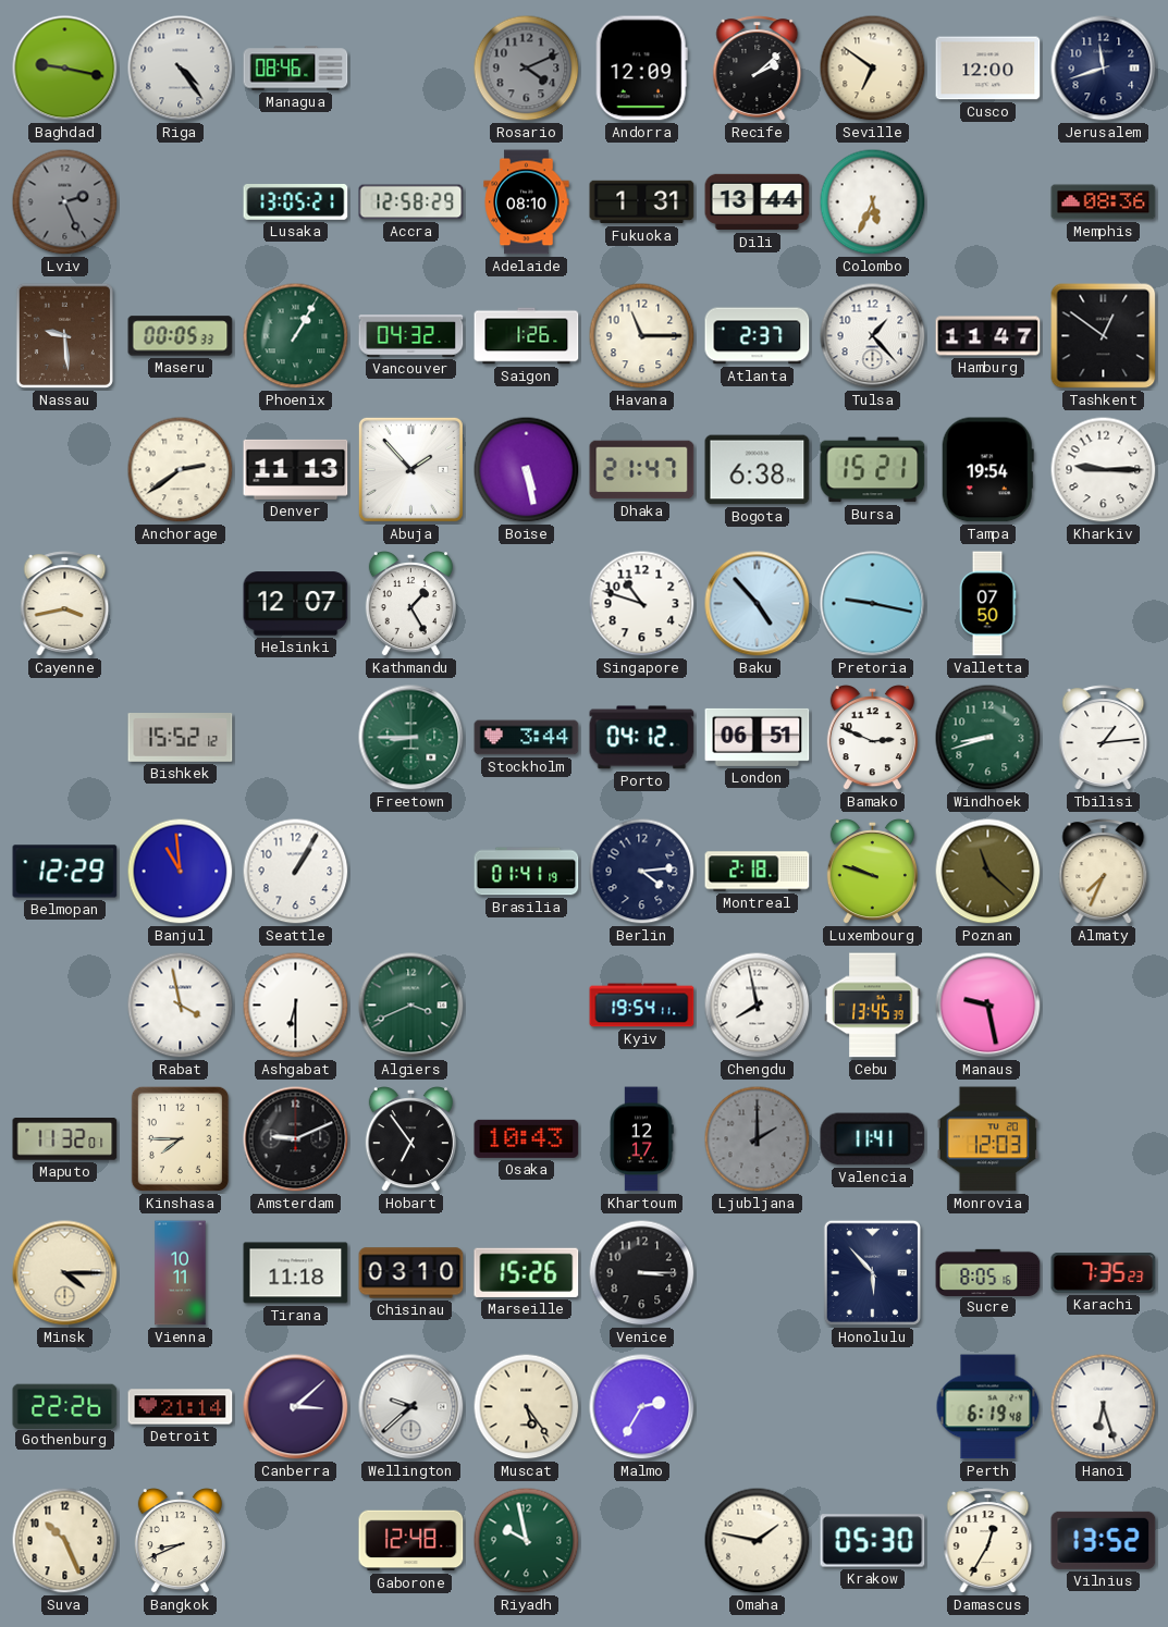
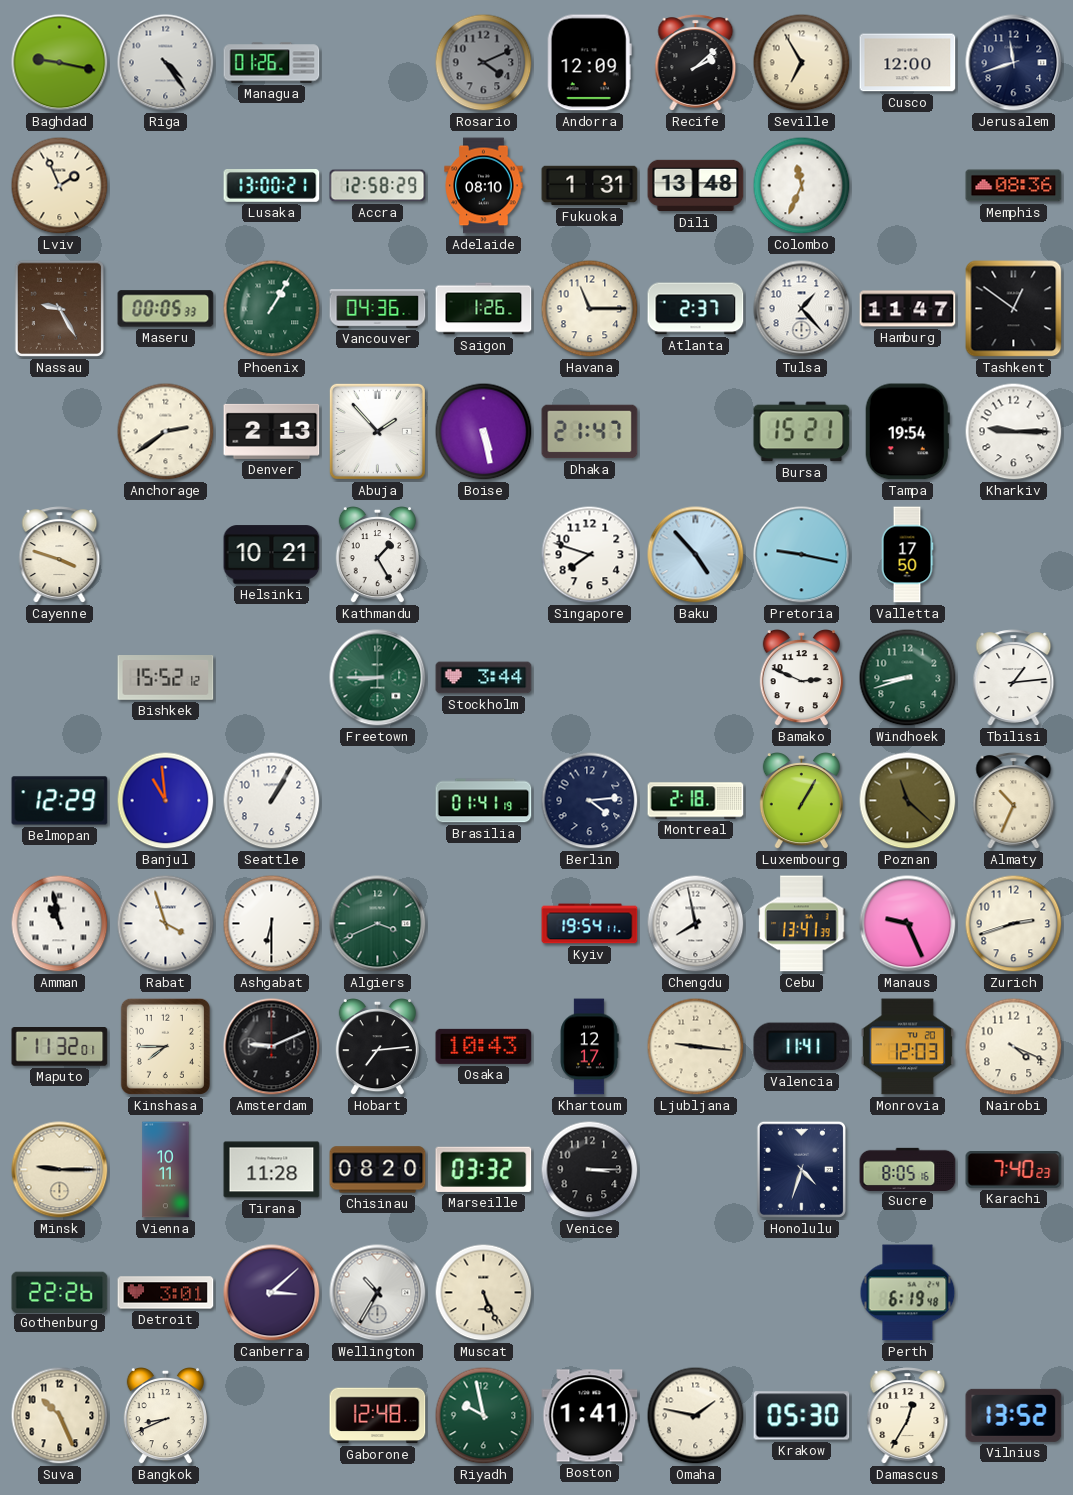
Managua: 08:46 -> 01:26 (272, 63)
Seville: 6:51 -> 6:55 (802, 63)
Lviv: 2:26 -> 1:56 (60, 186)
Lviv dial: grey -> cream (60, 186)
Lusaka: 13:05 -> 13:00 (272, 186)
Dili: 13:44 -> 13:48 (696, 186)
Colombo: 5:34 -> 11:34 (802, 186)
Nassau: 9:29 -> 9:25 (59, 308)
Vancouver: 04:32 -> 04:36 (378, 309)
Denver: 11:13 -> 2:13 (272, 431)
Bogota: 6:38 -> none (758, 470)
Cayenne: 3:43 -> 3:48 (60, 555)
Helsinki: 12:07 -> 10:21 (272, 555)
Singapore: 10:48 -> 7:48 (590, 555)
Valletta: 07:50 -> 17:50 (907, 555)
Porto: 04:12 -> none (642, 738)
London: 06:51 -> none (758, 737)
Luxembourg: 9:48 -> 1:05 (801, 802)
Almaty: 7:34 -> 10:34 (1014, 801)
Amman: none -> 10:58 (60, 924)
Rabat: 3:58 -> 3:57 (166, 924)
Cebu: 13:45 -> 13:41 (802, 924)
Manaus: 9:28 -> 9:26 (908, 924)
Zurich: none -> 2:42 (1014, 924)
Hobart: 6:54 -> 7:14 (377, 1048)
Ljubljana: 2:00 -> 9:16 (696, 1047)
Ljubljana dial: grey -> cream (696, 1047)
Nairobi: none -> 4:19 (1014, 1047)
Minsk: 4:15 -> 9:15 (60, 1170)
Tirana: 11:18 -> 11:28 (272, 1170)
Chisinau: 03:10 -> 08:20 (378, 1170)
Marseille: 15:26 -> 03:32 (484, 1169)
Honolulu: 5:53 -> 4:33 (801, 1169)
Karachi: 7:35 -> 7:40 (1014, 1170)
Detroit: 21:14 -> 3:01 (166, 1293)
Wellington: 9:38 -> 10:35 (378, 1293)
Muscat: 5:24 -> 5:26 (484, 1293)
Malmo: 2:35 -> none (642, 1407)
Hanoi: 6:27 -> none (1104, 1407)
Boston: none -> 1:41 (590, 1416)
